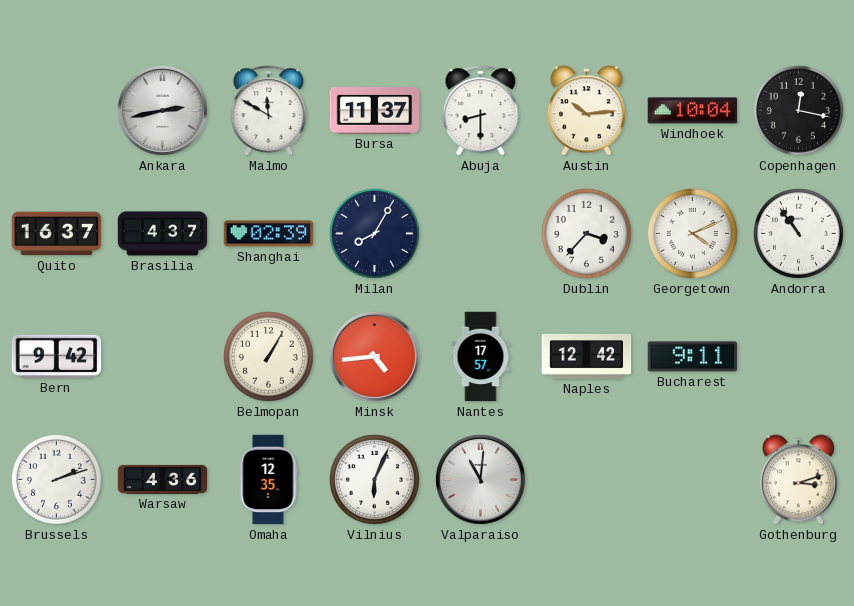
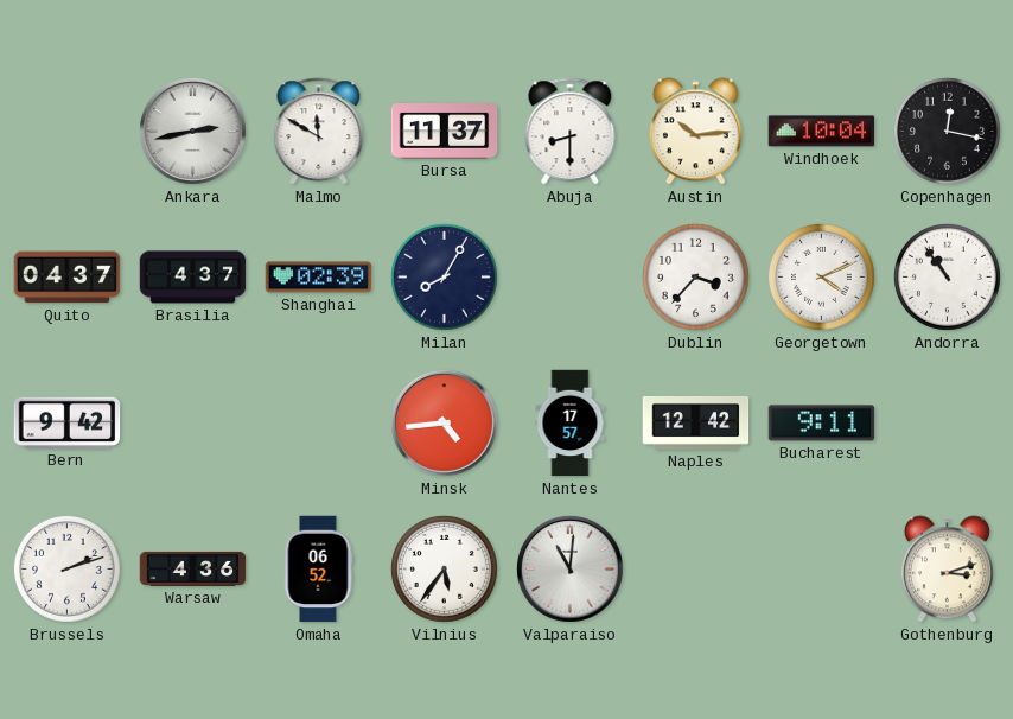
Quito: 16:37 -> 04:37 (68, 278)
Belmopan: 1:05 -> none (268, 356)
Omaha: 12:35 -> 06:52 (318, 570)
Vilnius: 6:04 -> 5:36 (444, 568)
